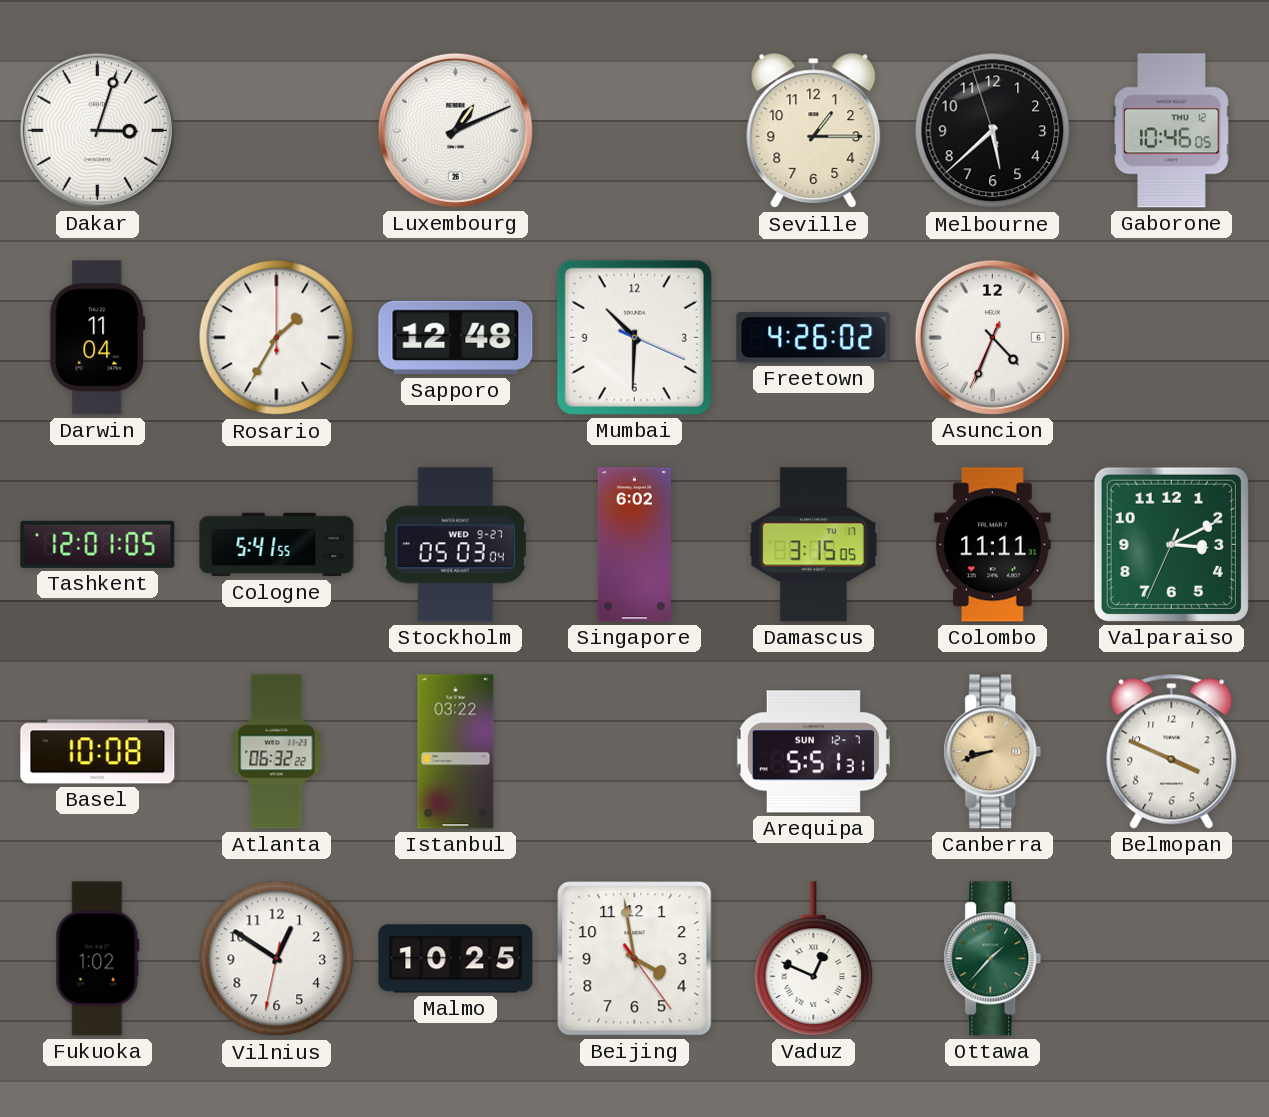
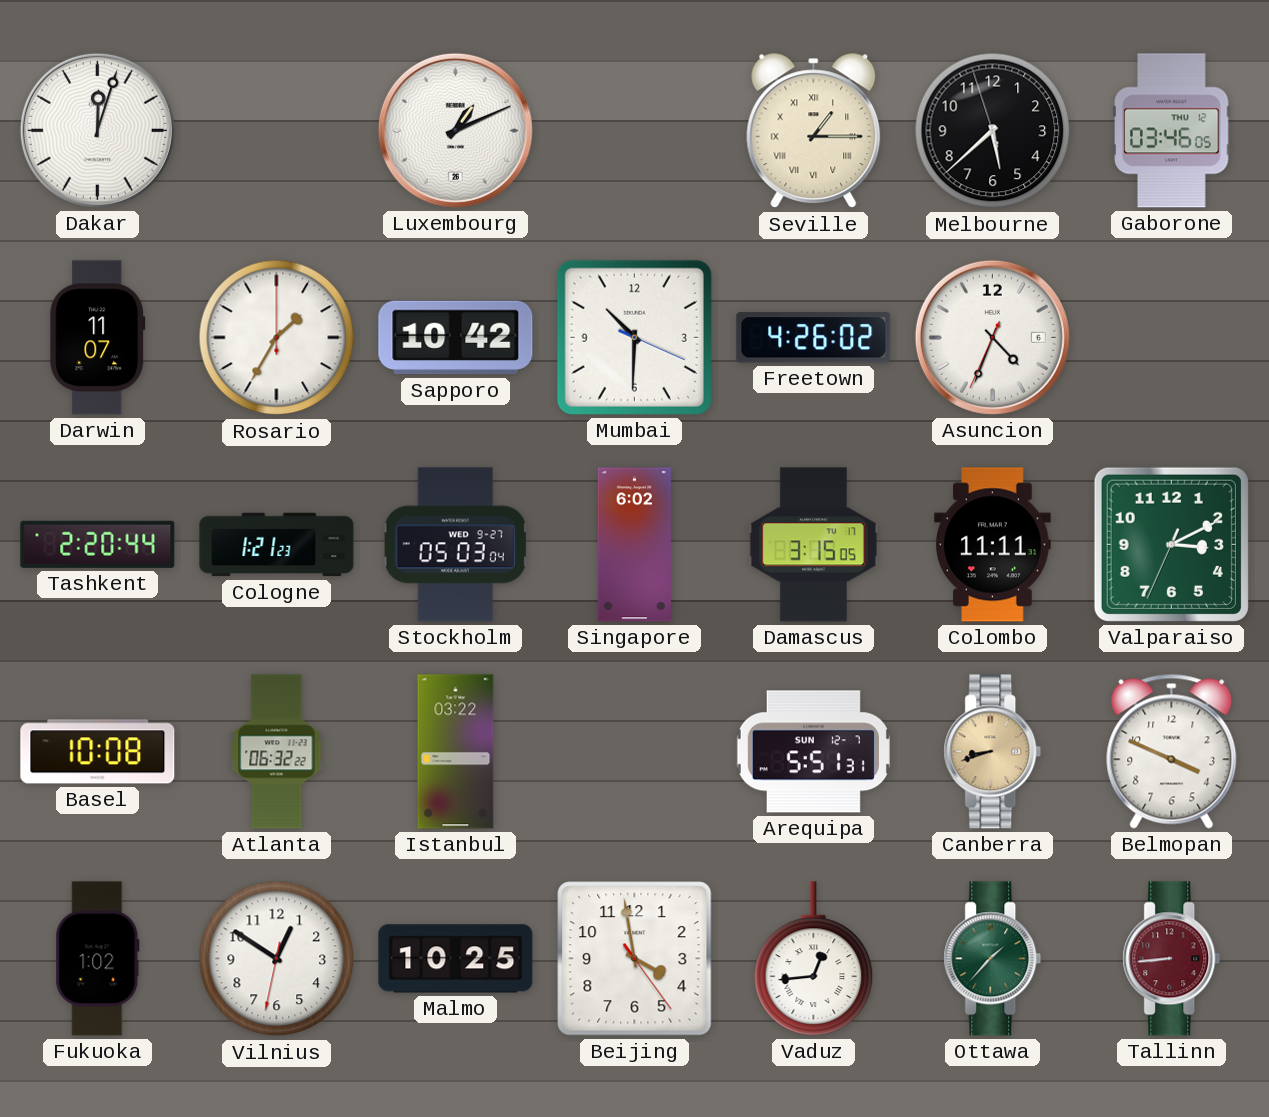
Dakar: 3:03 -> 12:03 (97, 130)
Seville numerals: Arabic -> Roman (814, 131)
Gaborone: 10:46 -> 03:46 (1172, 131)
Darwin: 11:04 -> 11:07 (98, 338)
Sapporo: 12:48 -> 10:42 (456, 338)
Tashkent: 12:01 -> 2:20 (98, 544)
Cologne: 5:41 -> 1:21 (277, 545)
Vaduz: 12:49 -> 12:44 (814, 959)
Tallinn: none -> 8:44 (1172, 959)
